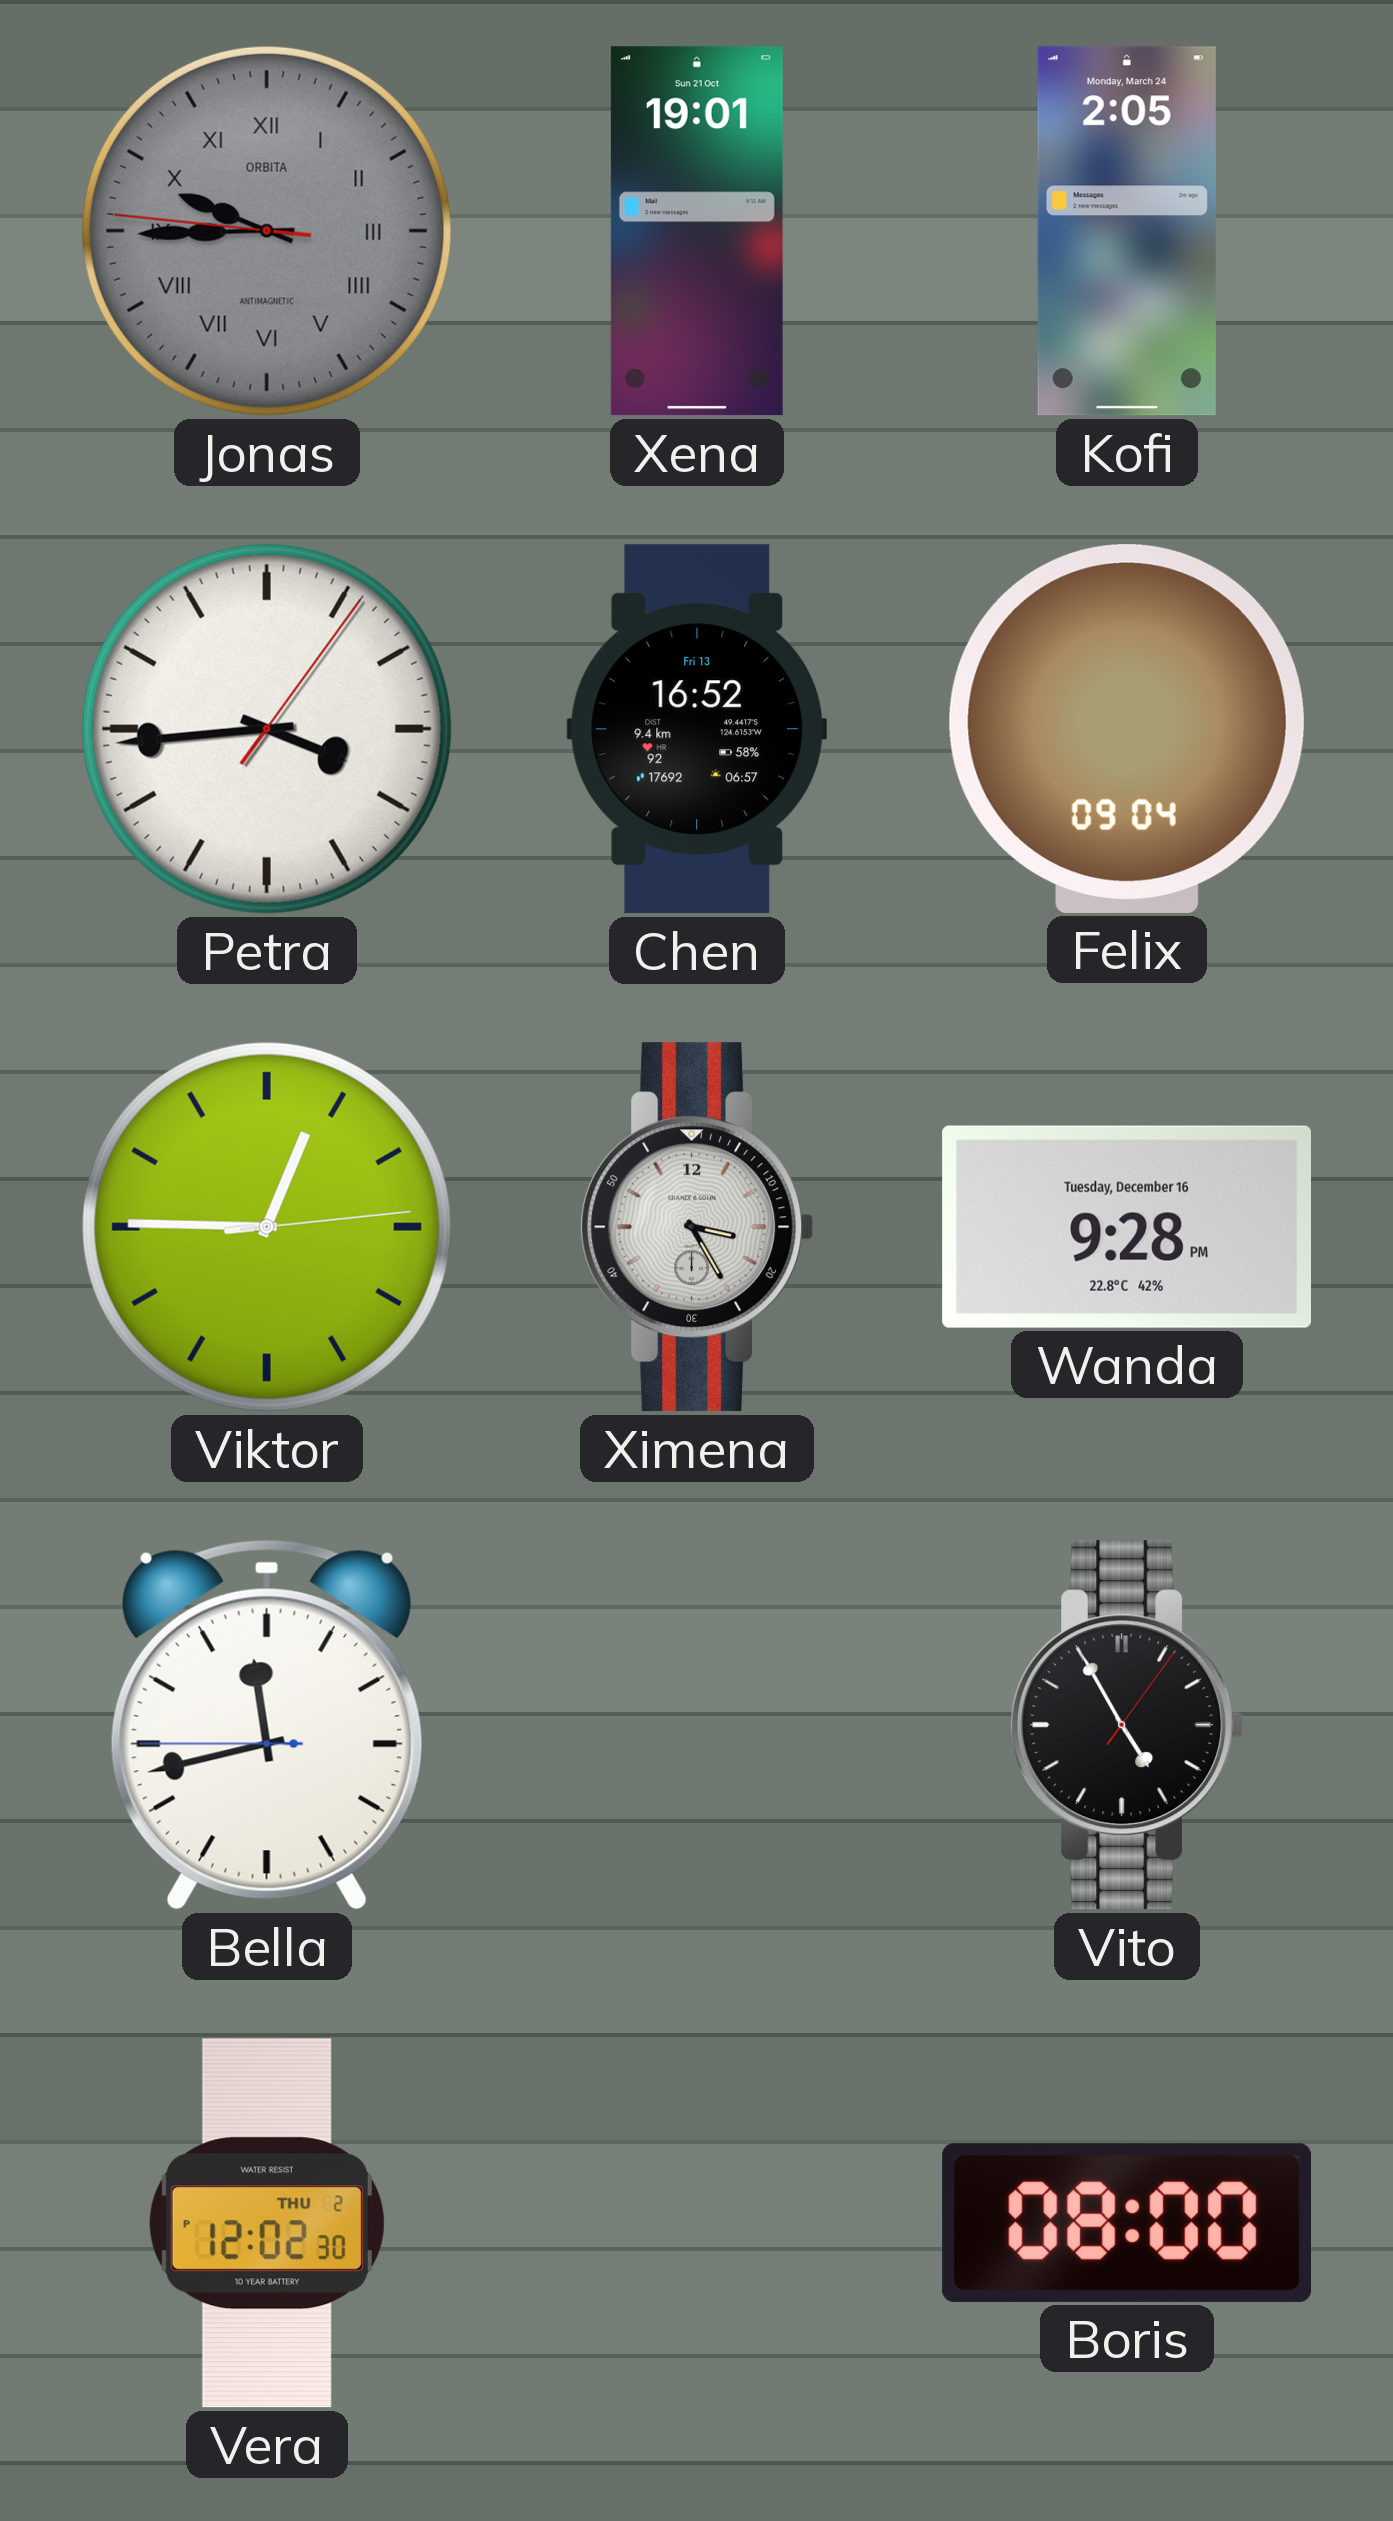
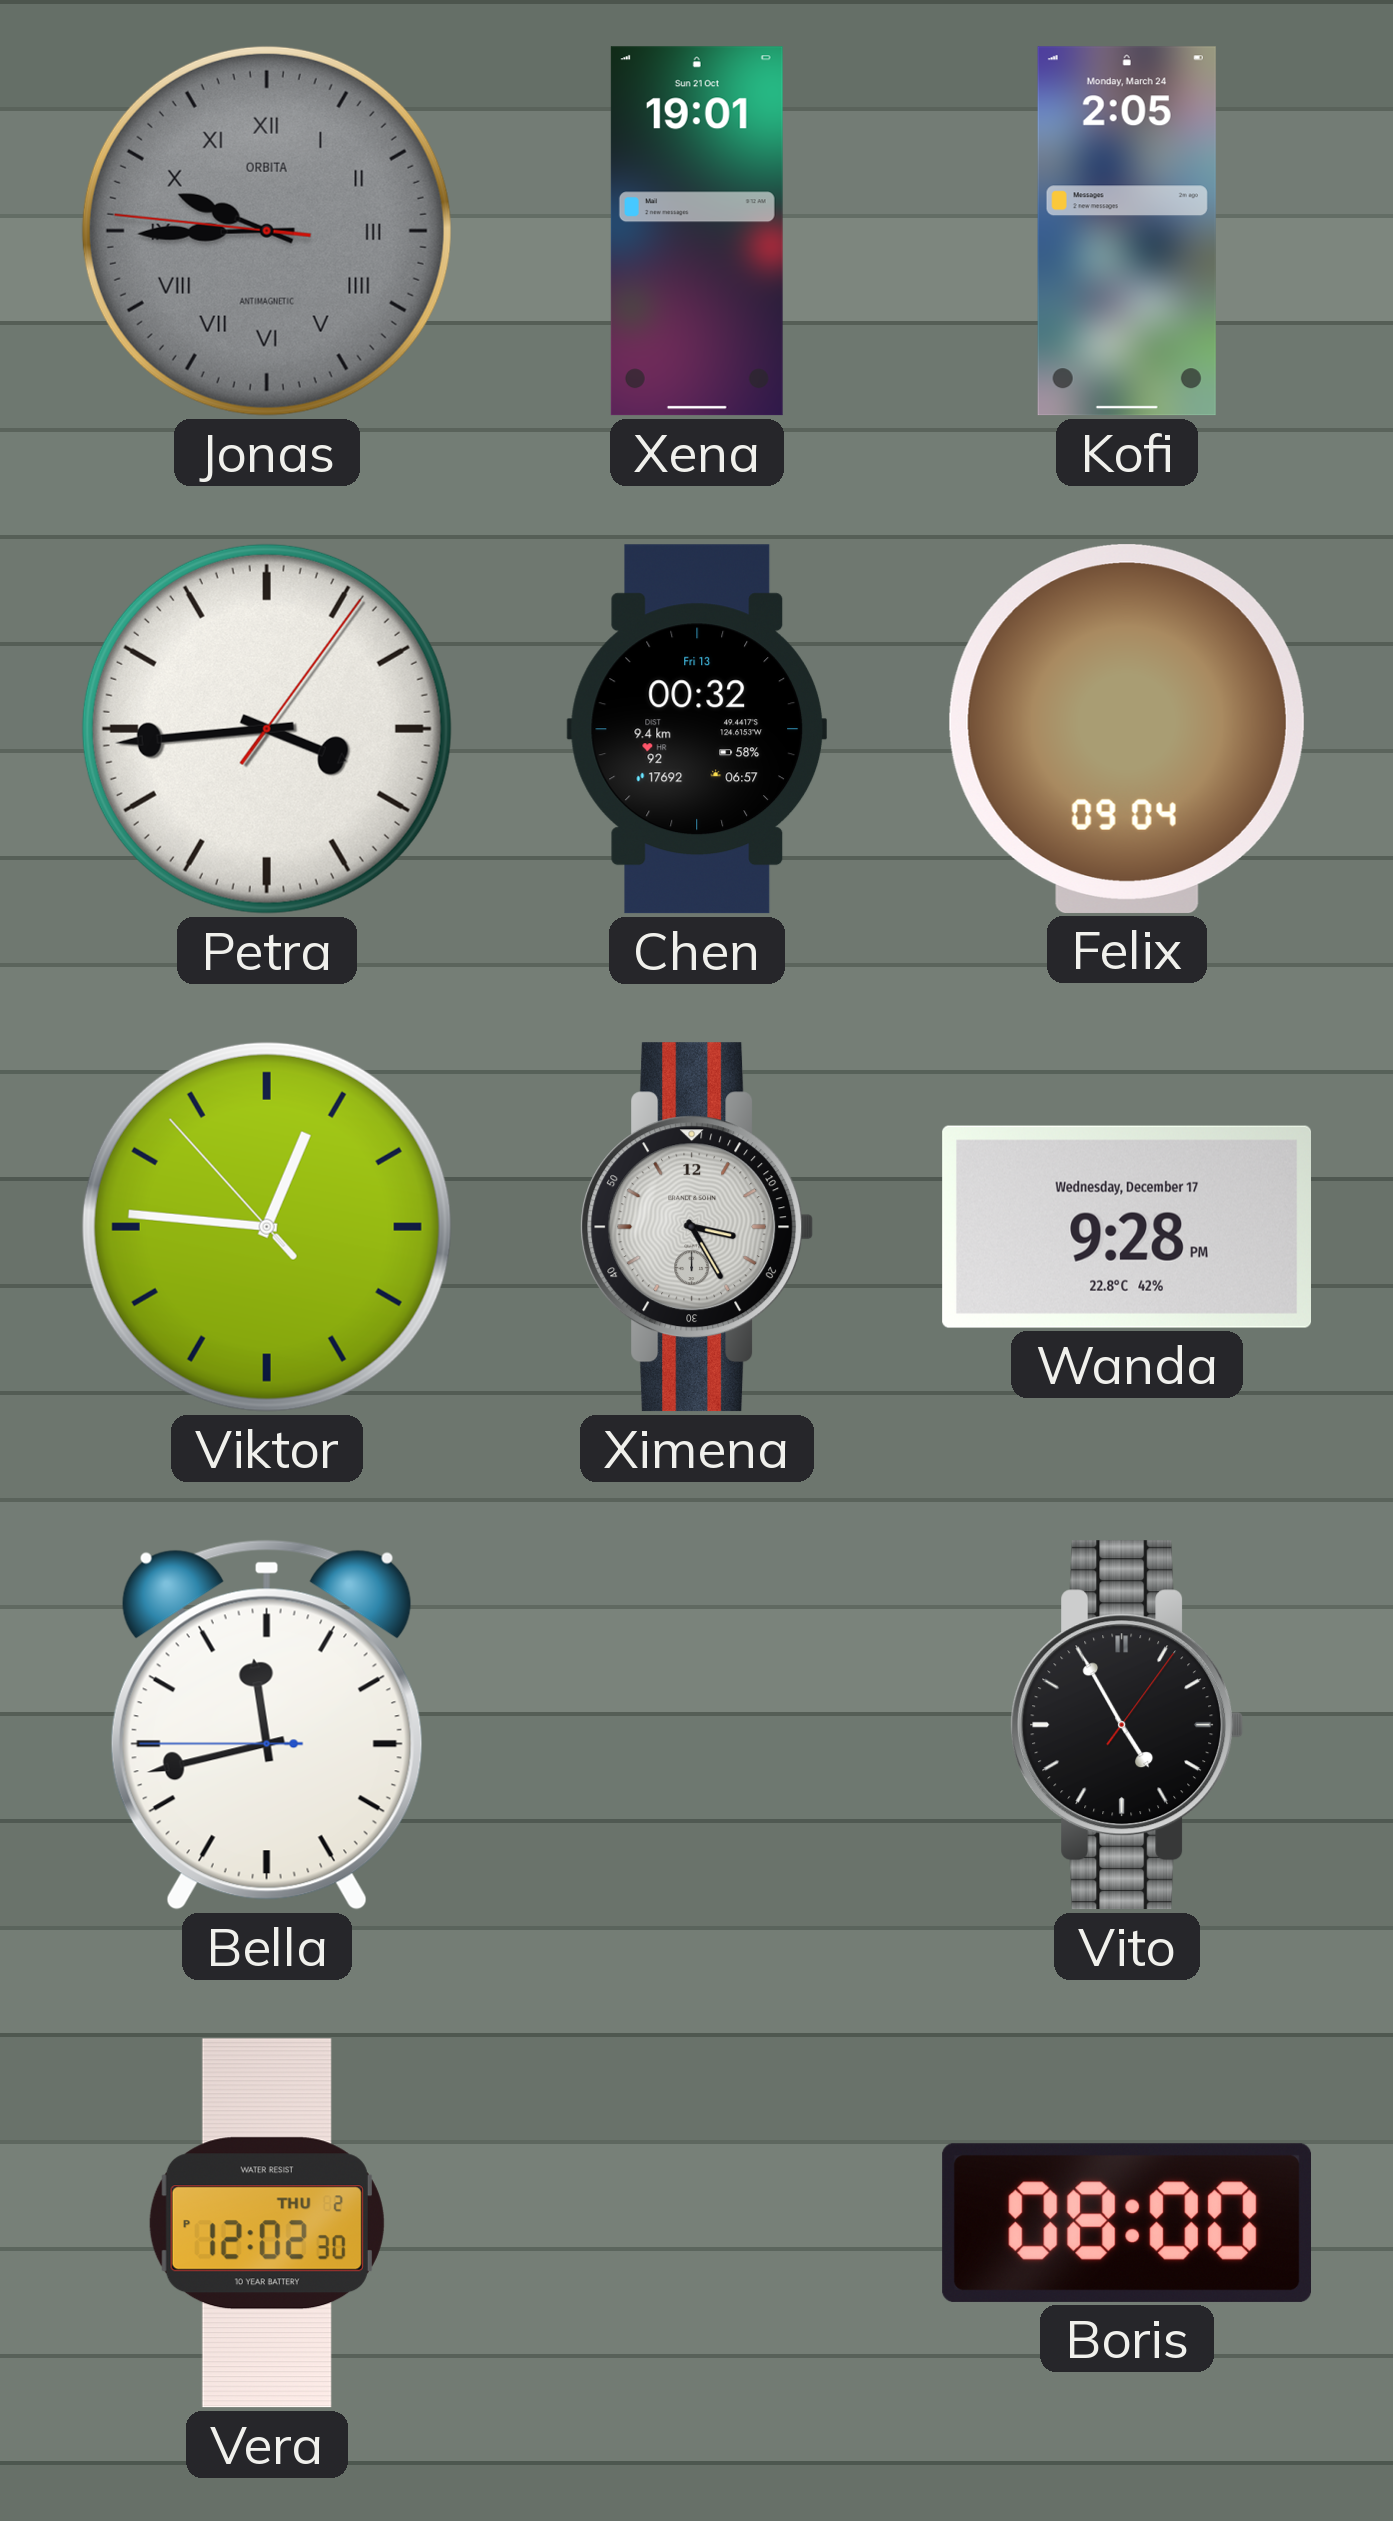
Chen: 16:52 -> 00:32 (696, 729)
Viktor: 12:45:14 -> 12:45:53 (267, 1227)
Wanda date: Tuesday, December 16 -> Wednesday, December 17 (1126, 1227)
